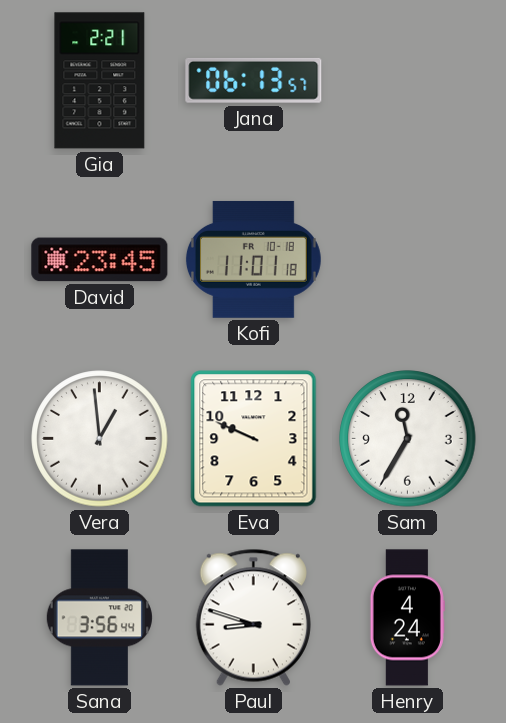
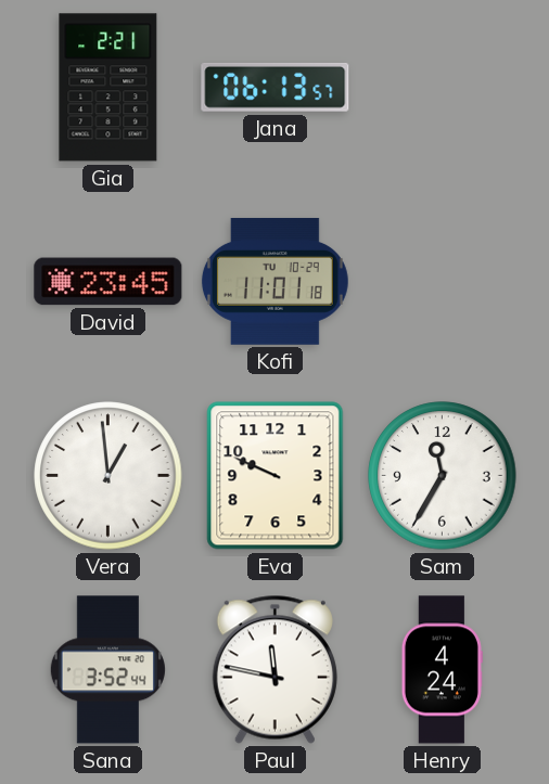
Kofi date: FR 10-18 -> TU 10-29 (274, 281)
Sana: 3:56 -> 3:52 (107, 670)
Paul: 8:48 -> 11:47 (274, 669)
